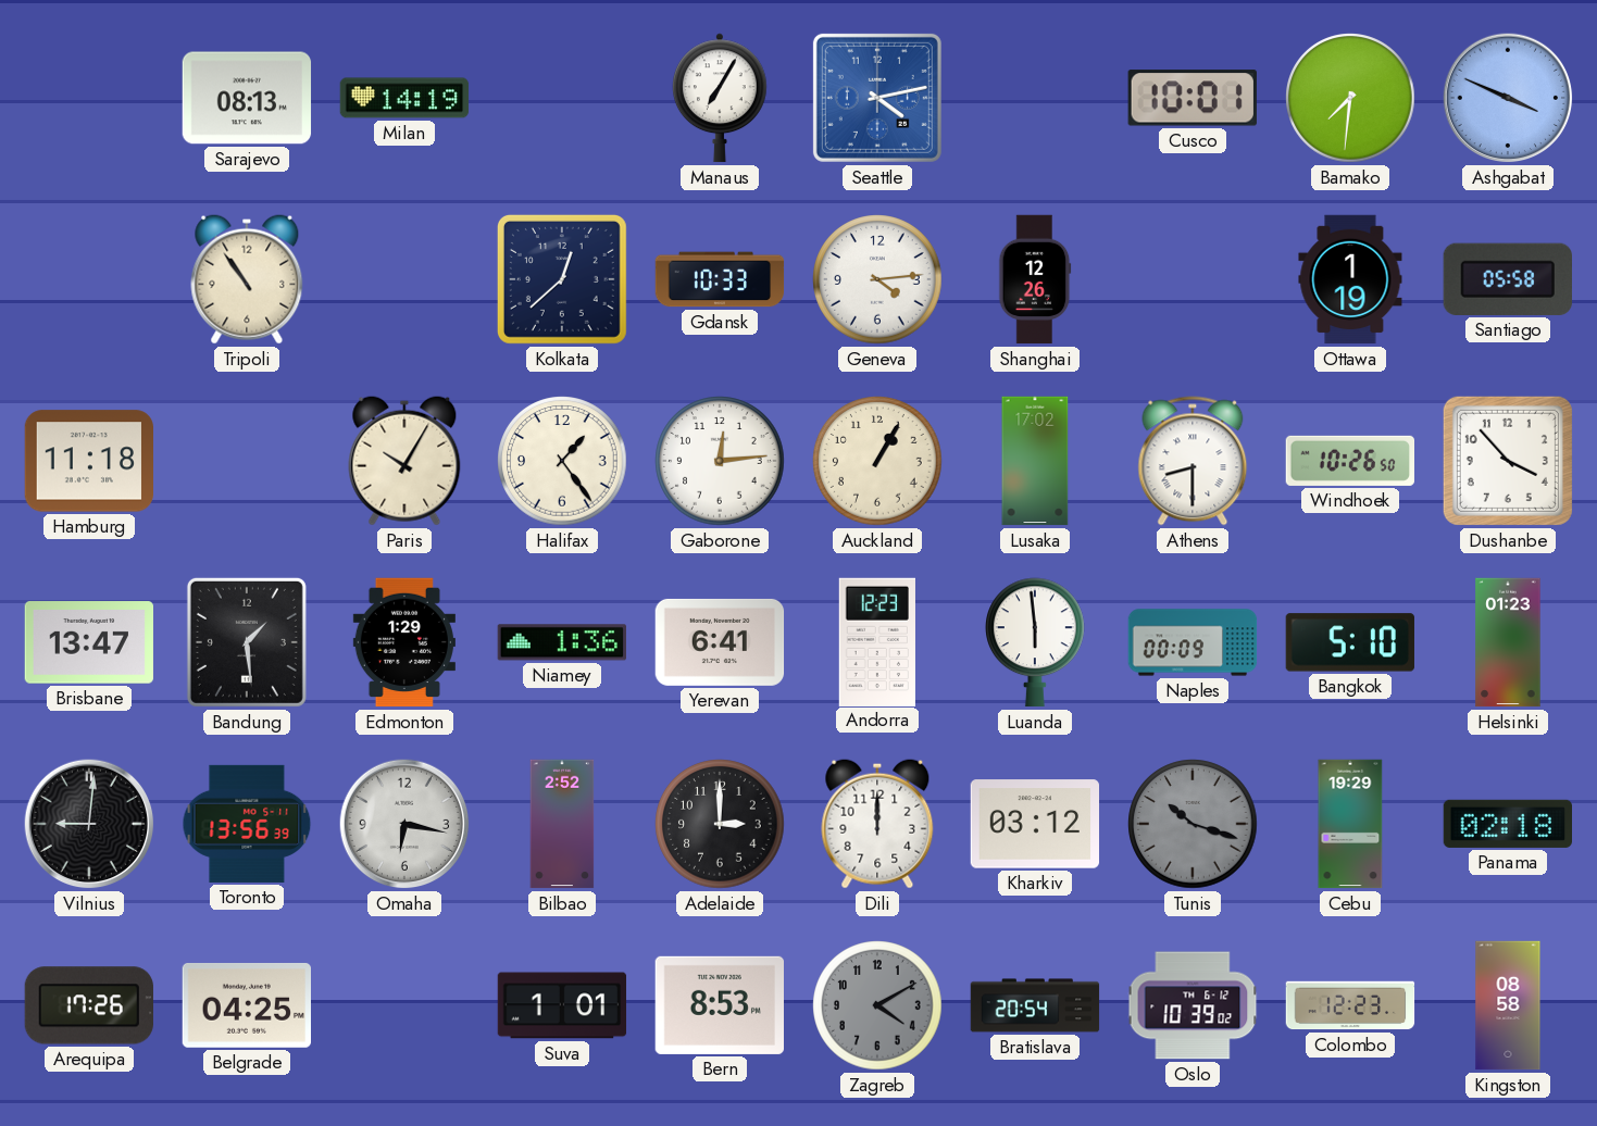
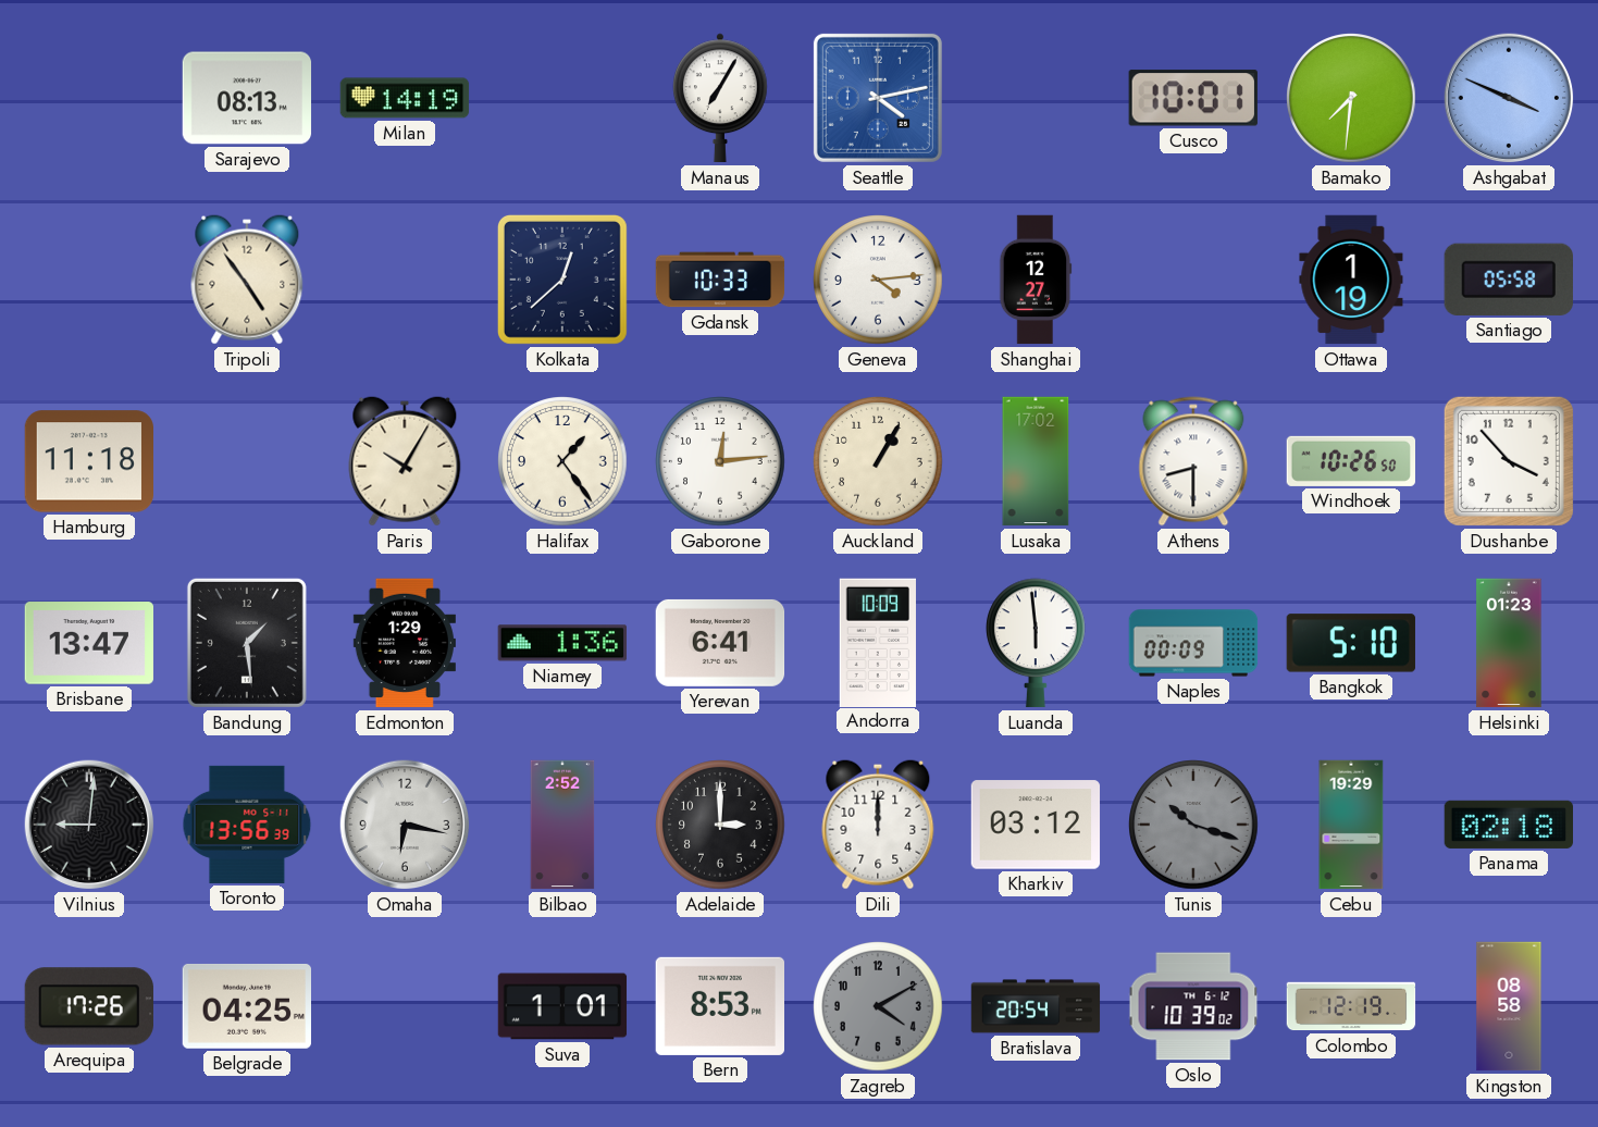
Tripoli: 10:54 -> 4:54 (247, 280)
Shanghai: 12:26 -> 12:27 (1036, 280)
Andorra: 12:23 -> 10:09 (878, 642)
Colombo: 12:23 -> 12:19 (1351, 1006)
